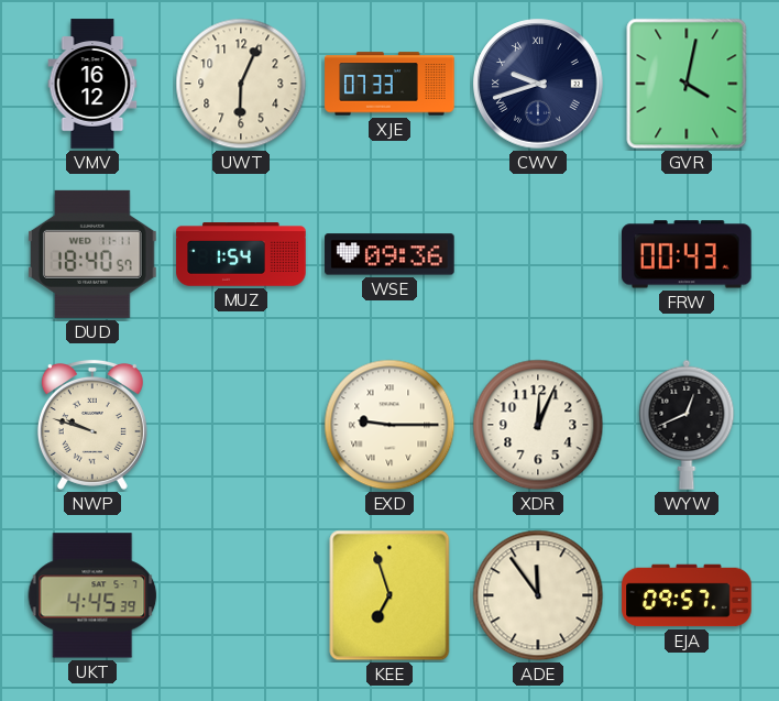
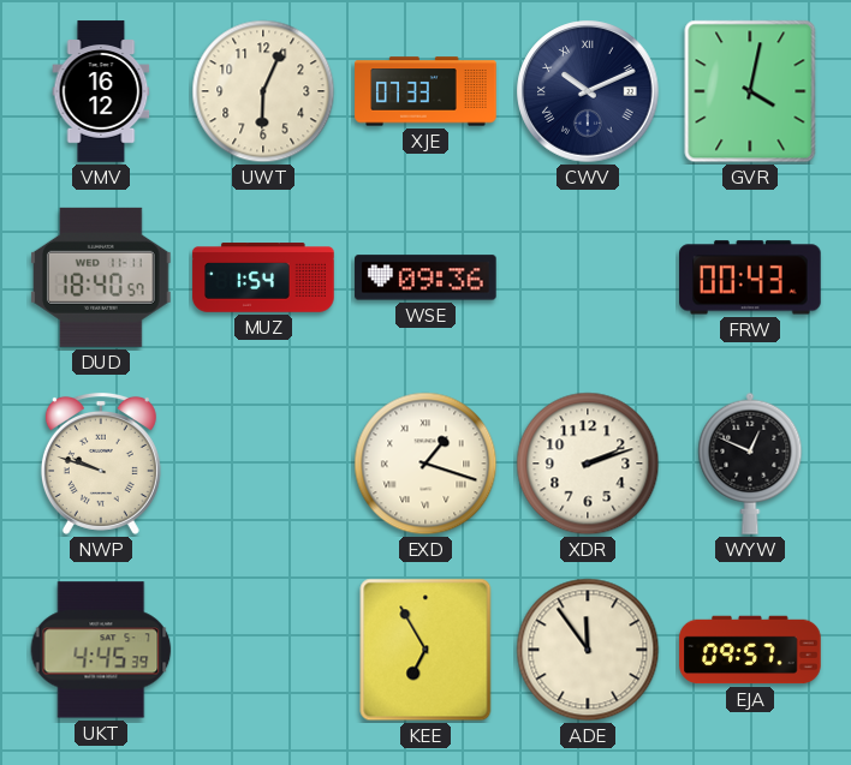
CWV: 9:42 -> 10:11 (588, 91)
EXD: 9:15 -> 1:18 (425, 464)
XDR: 12:04 -> 2:12 (588, 464)
WYW: 12:41 -> 12:49 (750, 464)
KEE: 6:57 -> 6:55 (425, 650)
